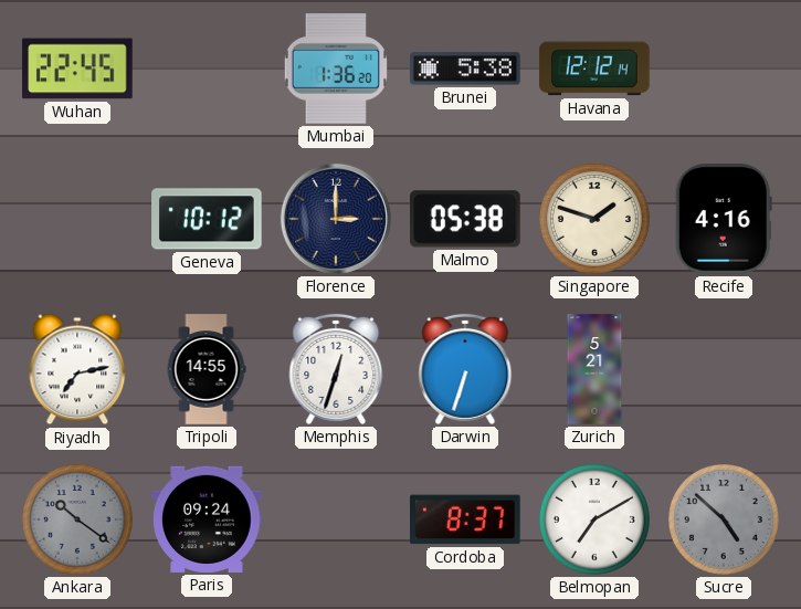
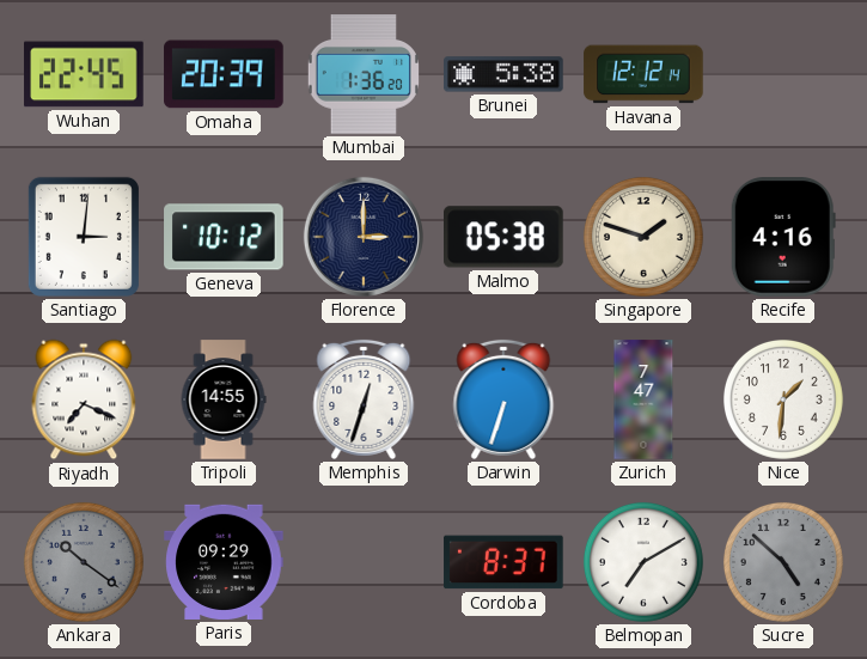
Omaha: none -> 20:39 (224, 74)
Santiago: none -> 3:01 (84, 237)
Riyadh: 7:13 -> 7:19 (84, 399)
Zurich: 5:21 -> 7:47 (643, 399)
Nice: none -> 1:31 (783, 399)
Paris: 09:24 -> 09:29 (224, 562)
